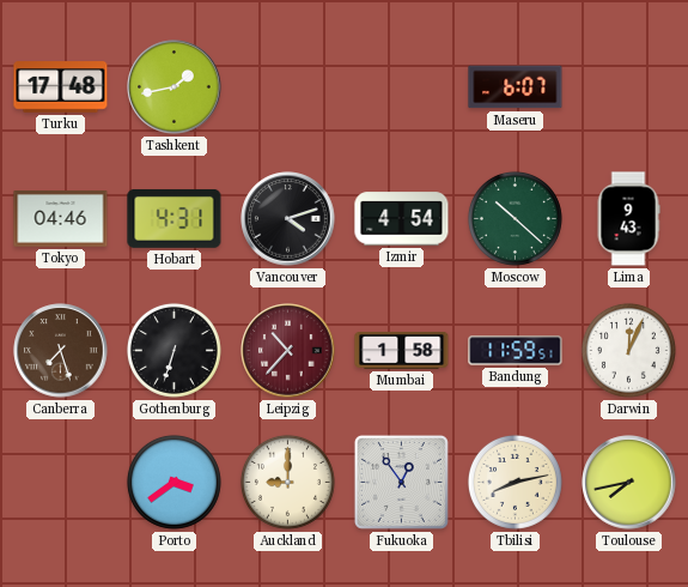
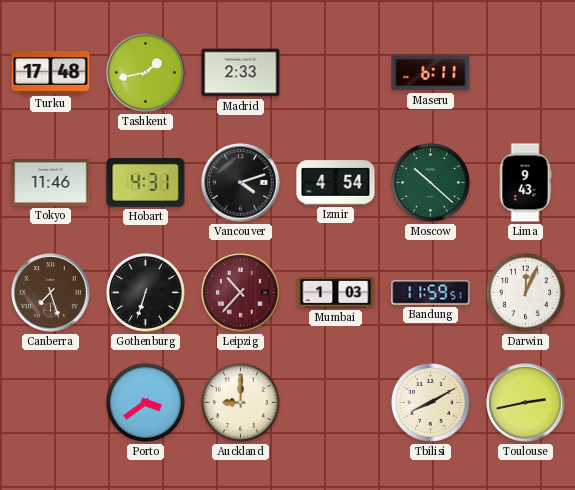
Madrid: none -> 2:33 (241, 73)
Maseru: 6:07 -> 6:11 (431, 73)
Tokyo: 04:46 -> 11:46 (51, 183)
Mumbai: 1:58 -> 1:03 (336, 293)
Fukuoka: 12:54 -> none (401, 482)
Tbilisi: 8:13 -> 8:10 (430, 402)
Toulouse: 7:43 -> 2:43 (526, 403)
